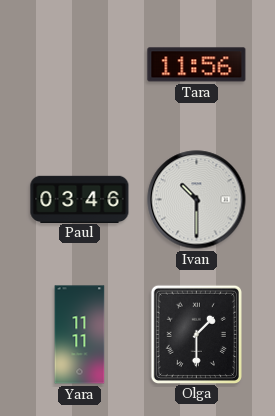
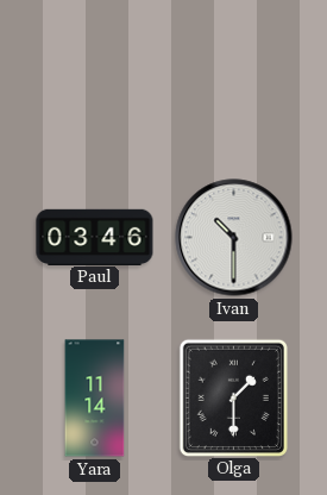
Tara: 11:56 -> none (197, 65)
Yara: 11:11 -> 11:14 (95, 399)
